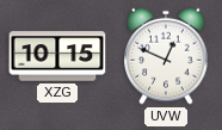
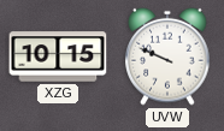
UVW: 12:49 -> 9:49 (167, 56)
